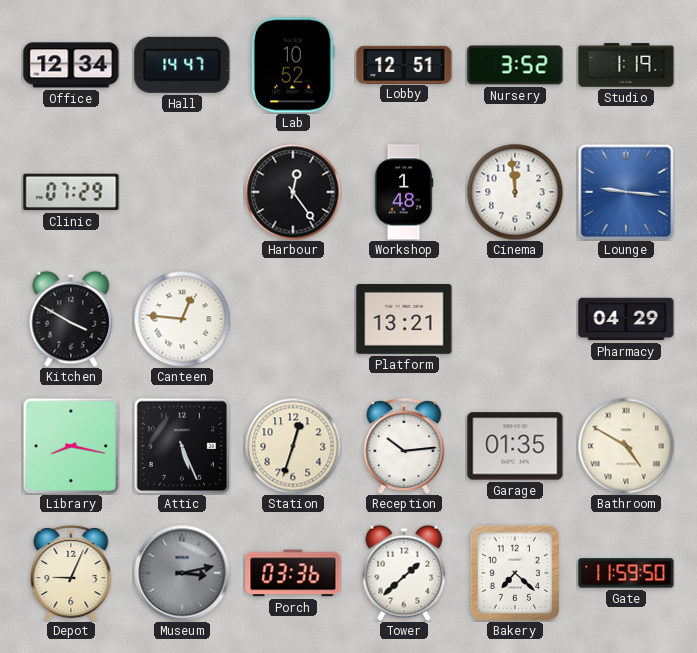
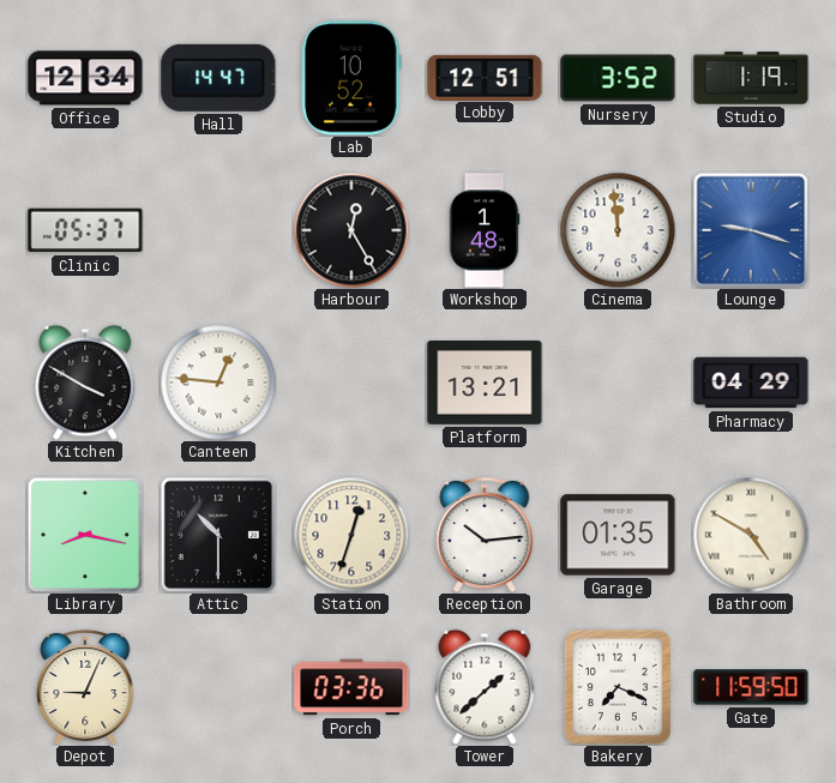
Clinic: 07:29 -> 05:37 (85, 230)
Harbour: 12:24 -> 12:25 (351, 230)
Lounge: 9:16 -> 9:18 (750, 229)
Attic: 5:26 -> 10:30 (217, 534)
Museum: 3:13 -> none (182, 573)
Bakery: 7:22 -> 7:19 (618, 687)
